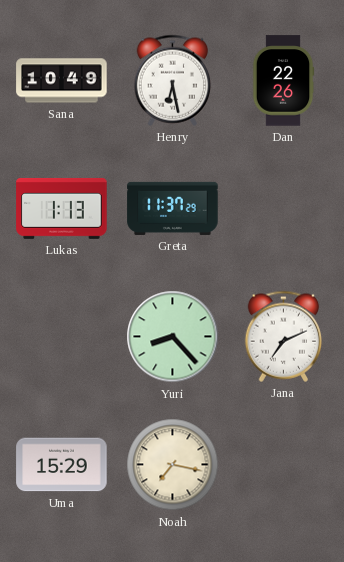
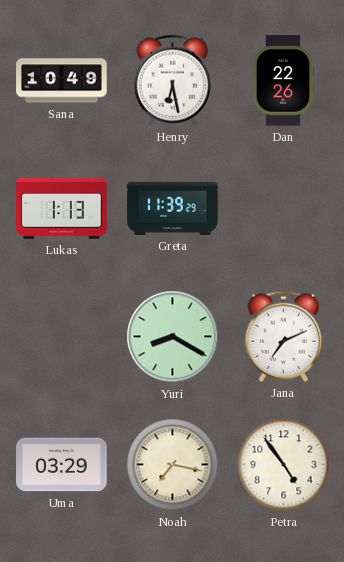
Greta: 11:37 -> 11:39 (173, 208)
Yuri: 8:23 -> 8:20 (173, 337)
Uma: 15:29 -> 03:29 (62, 465)
Petra: none -> 4:54 (284, 465)
